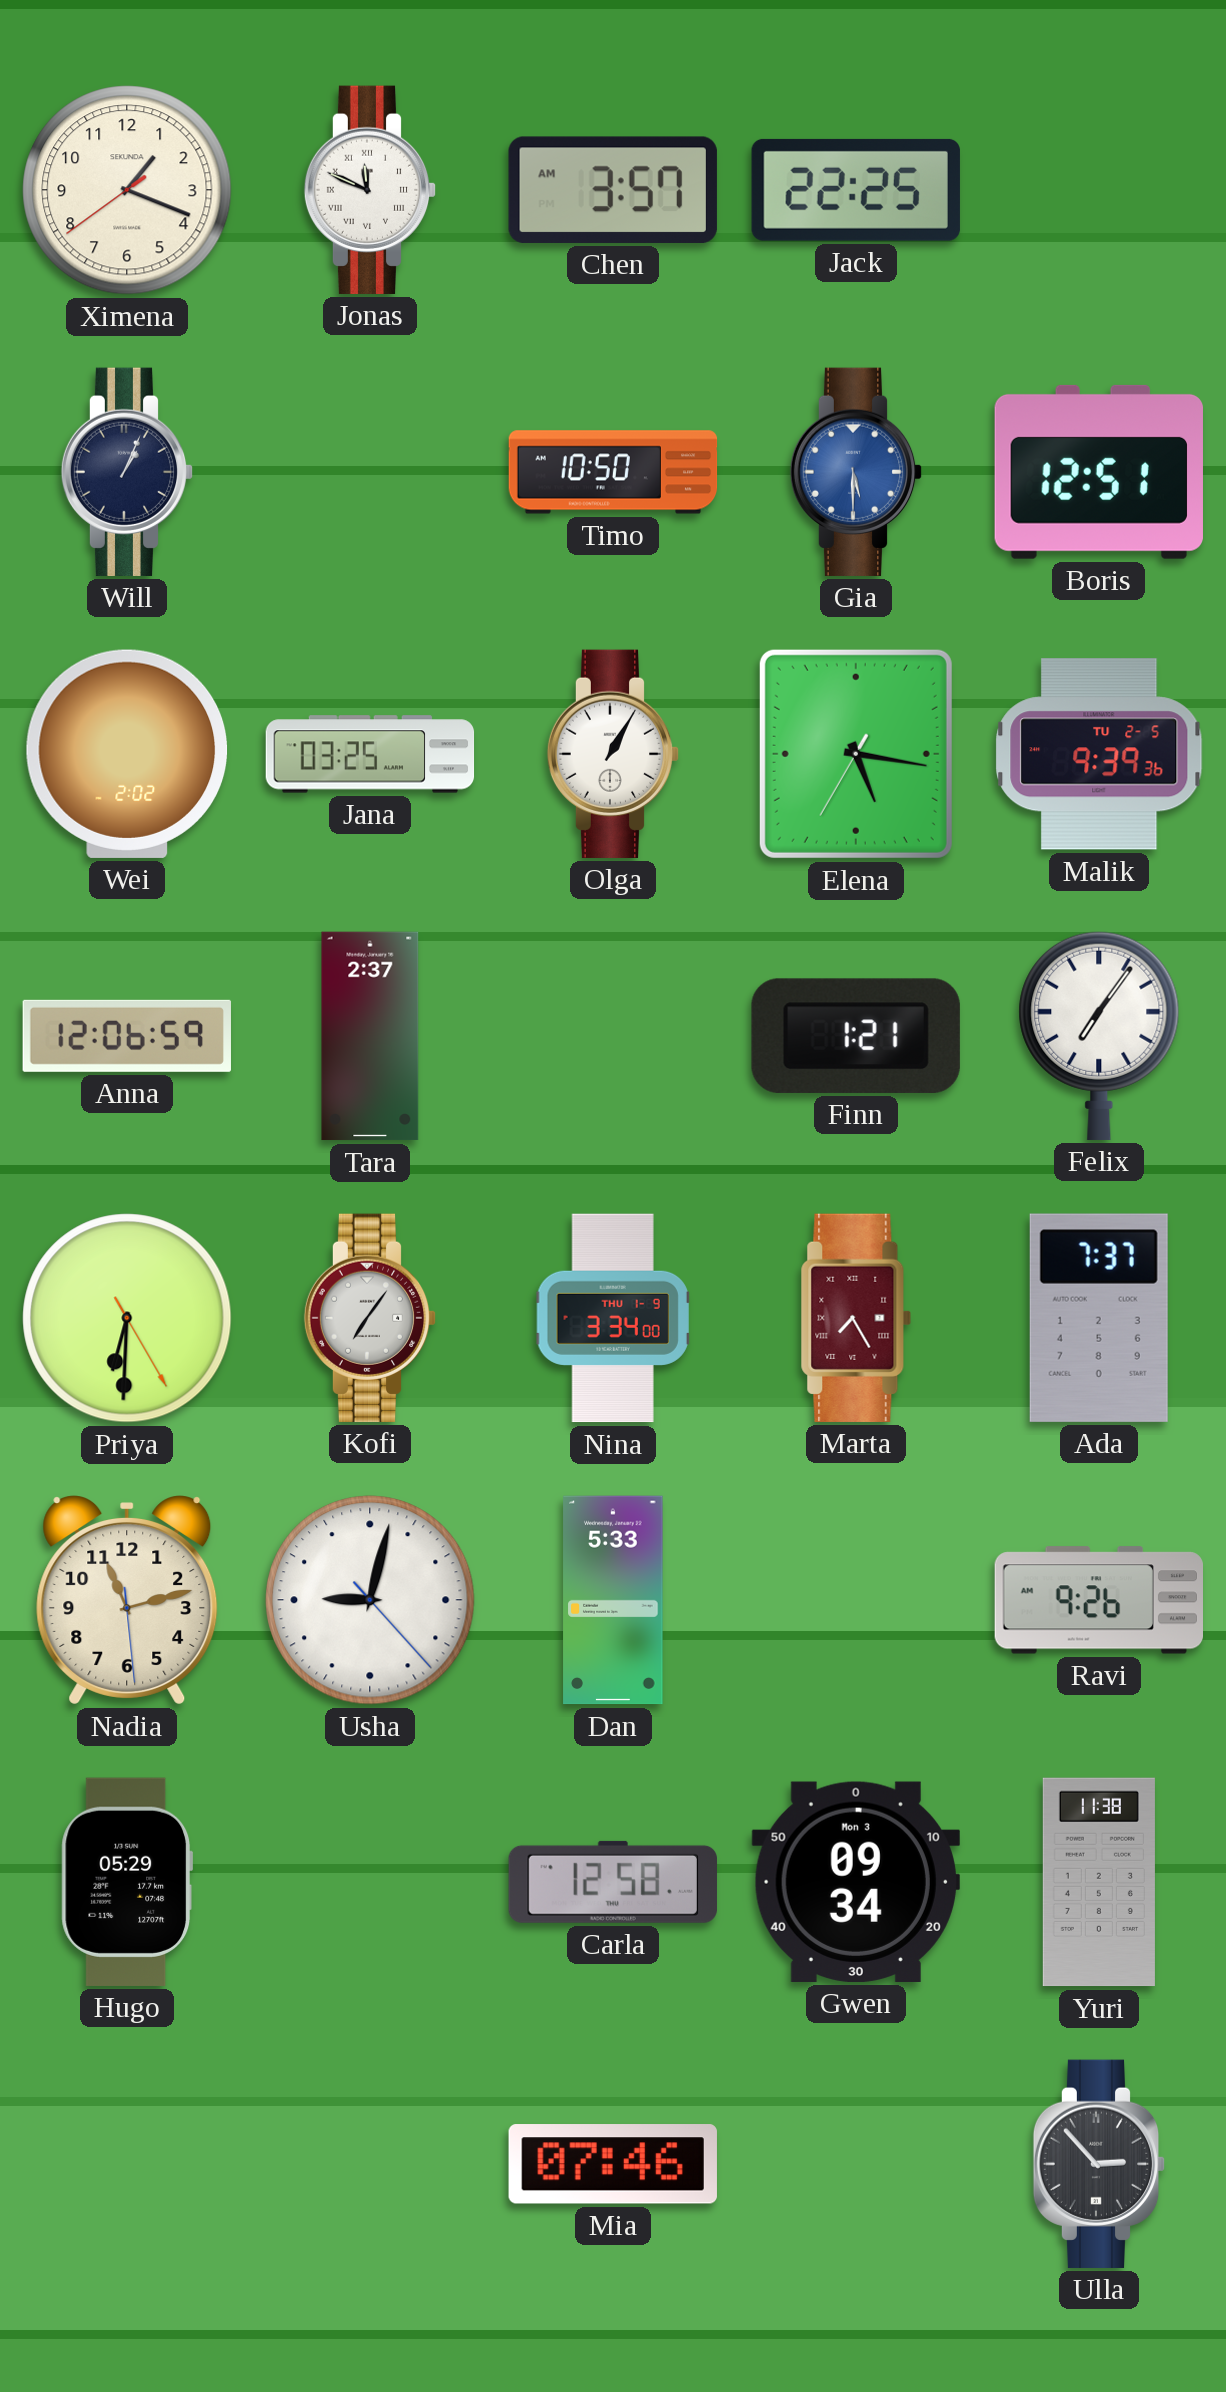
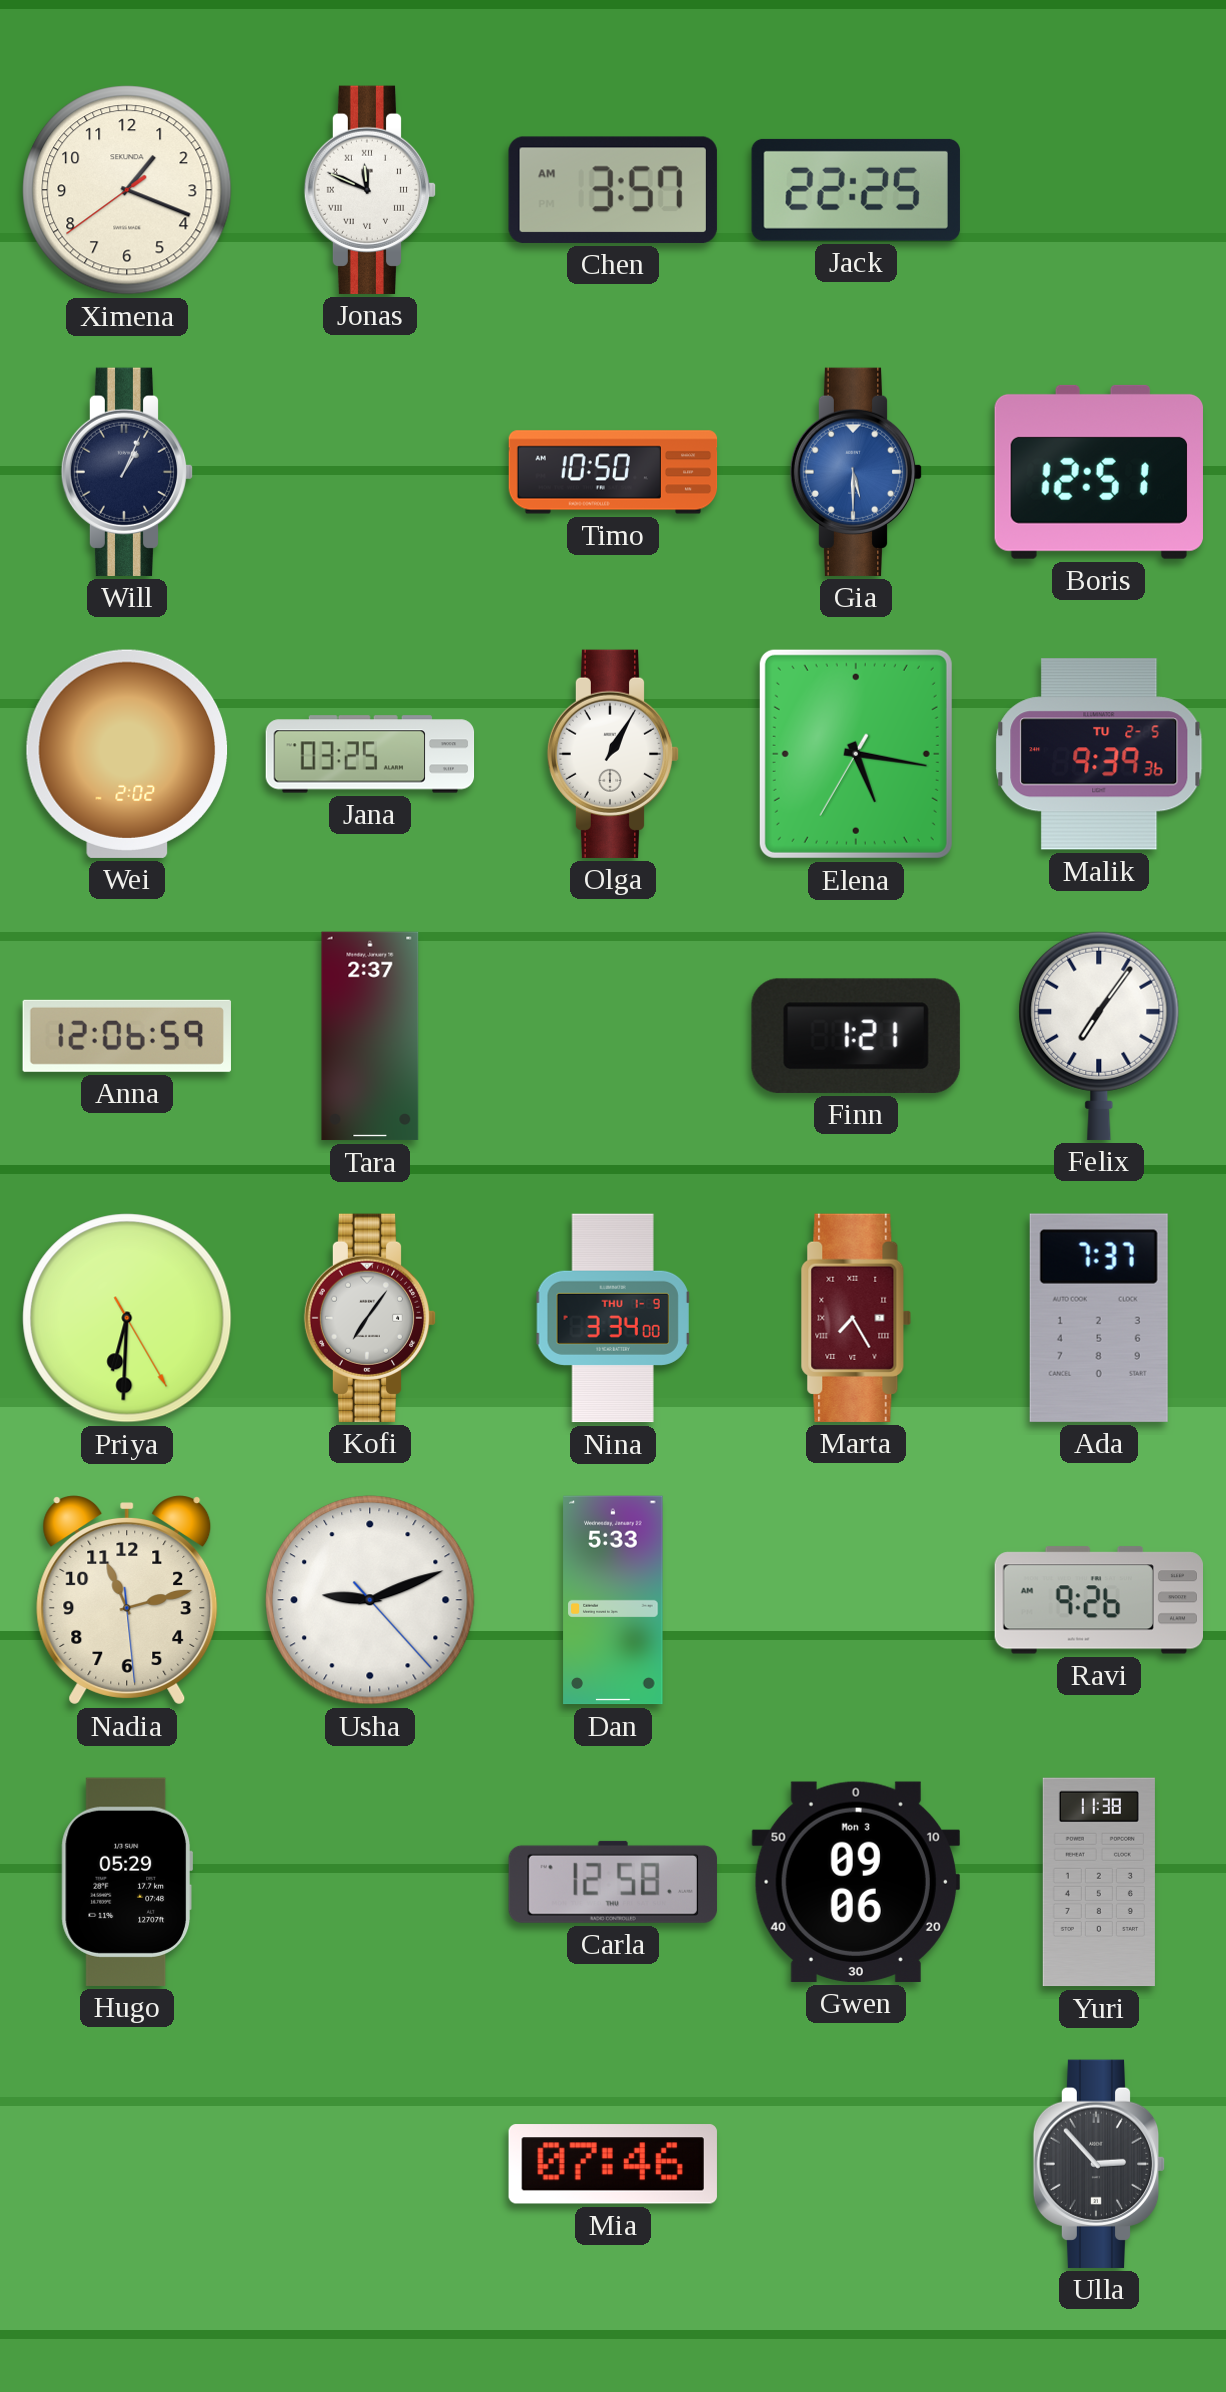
Usha: 9:02 -> 9:11 (370, 1600)
Gwen: 09:34 -> 09:06 (856, 1882)
